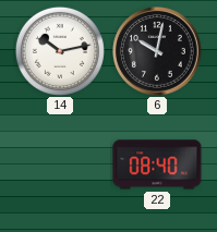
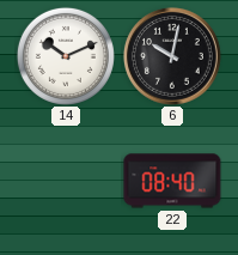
14: 10:13 -> 10:11 (66, 56)
